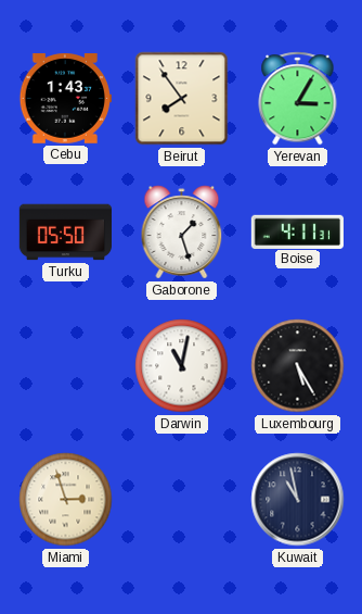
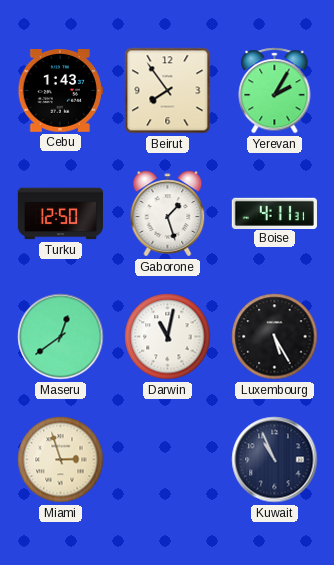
Yerevan: 3:05 -> 2:05 (275, 91)
Turku: 05:50 -> 12:50 (60, 214)
Maseru: none -> 12:39 (61, 337)
Kuwait: 10:58 -> 10:56 (275, 460)
